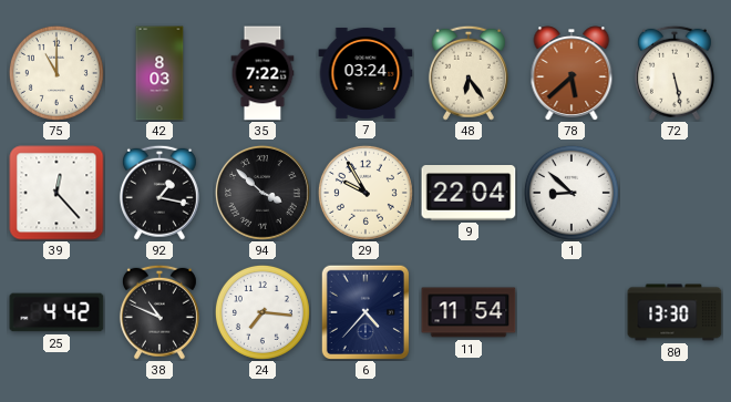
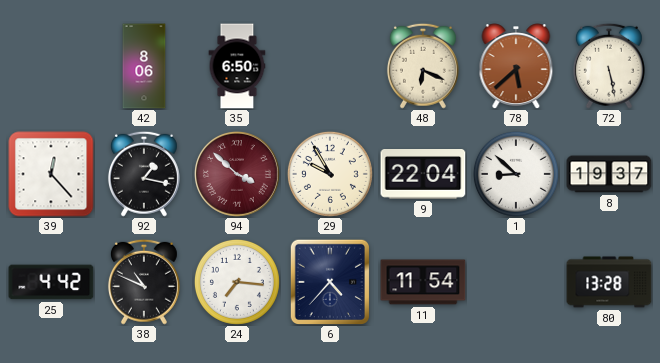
75: 11:00 -> none (56, 73)
42: 8:03 -> 8:06 (144, 66)
35: 7:22 -> 6:50 (237, 66)
7: 03:24 -> none (365, 73)
48: 6:24 -> 6:19 (423, 66)
94 dial: black -> burgundy (237, 174)
8: none -> 19:37 (609, 174)
80: 13:30 -> 13:28 (609, 282)
